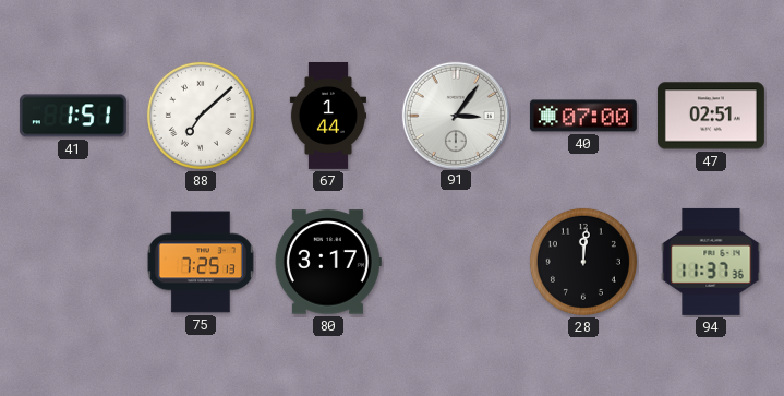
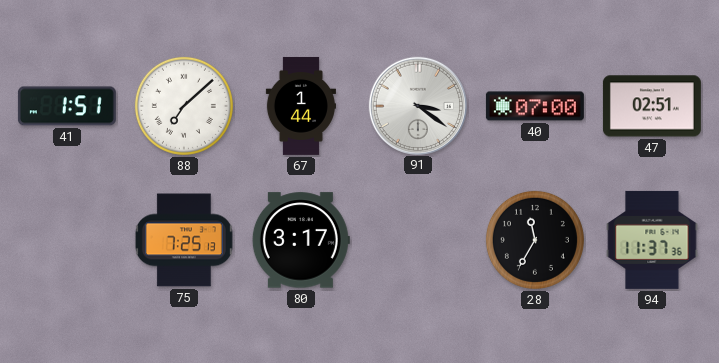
91: 3:06 -> 3:21 (417, 105)
28: 12:01 -> 11:35 (535, 240)
